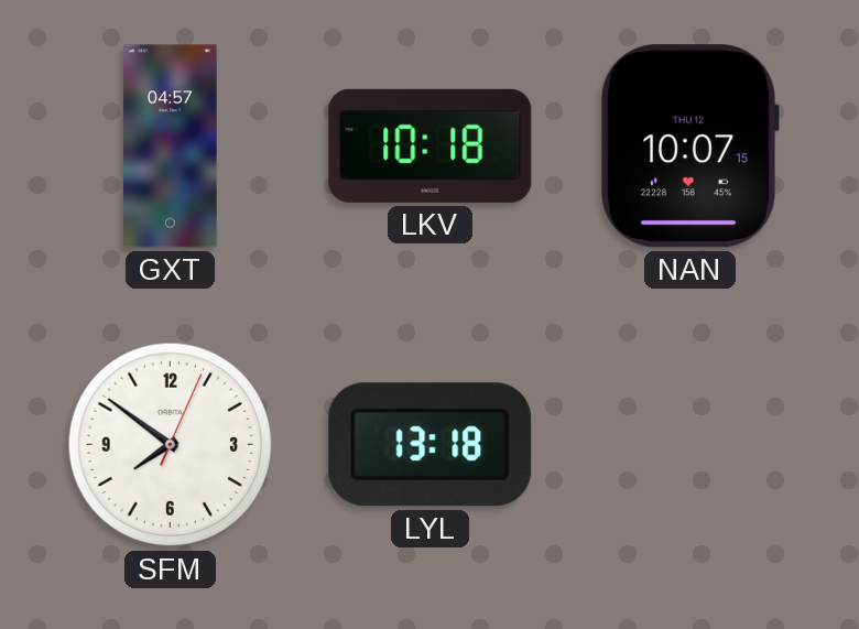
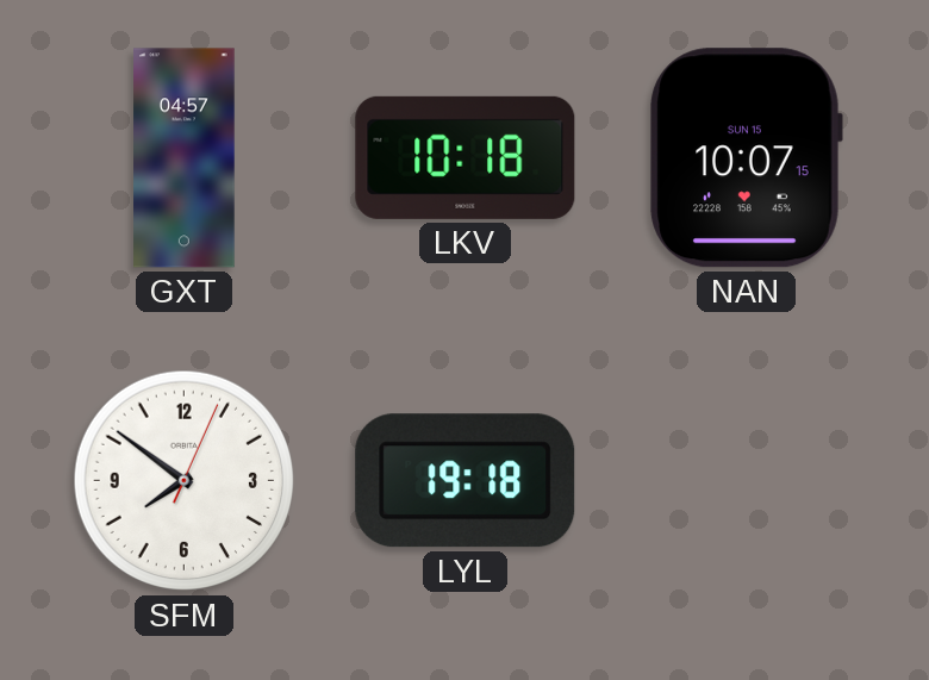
NAN date: THU 12 -> SUN 15 (746, 158)
LYL: 13:18 -> 19:18 (466, 481)
